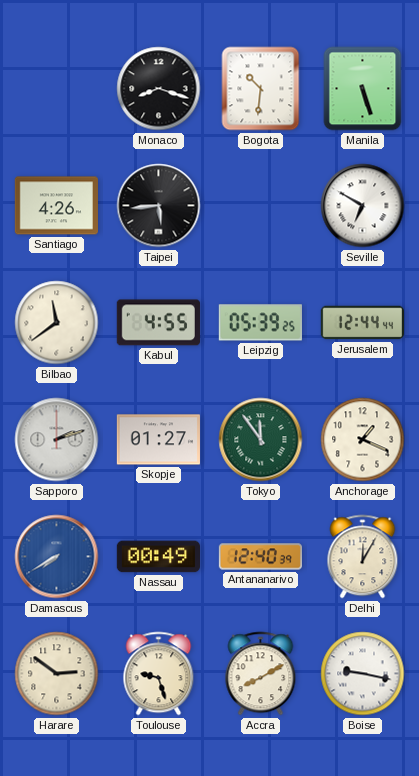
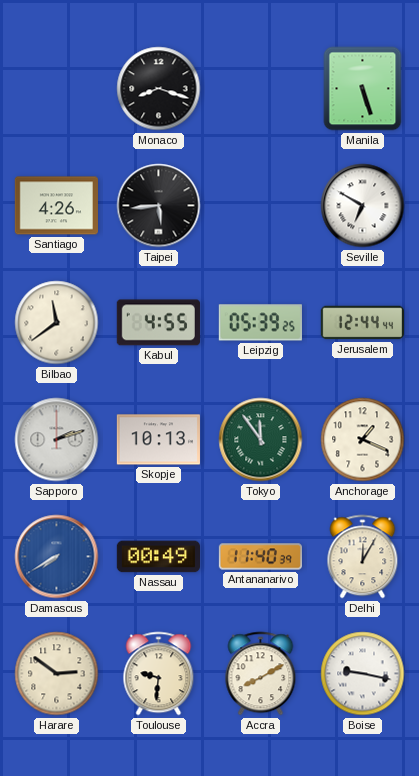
Bogota: 10:31 -> none (261, 89)
Skopje: 01:27 -> 10:13 (158, 440)
Antananarivo: 12:40 -> 11:40 (260, 557)
Toulouse: 9:27 -> 9:31 (159, 674)
